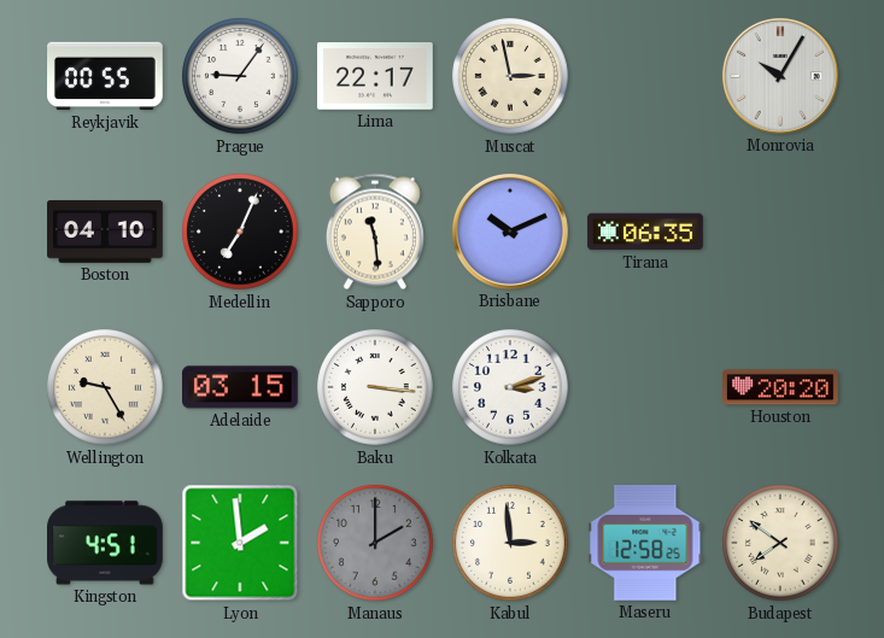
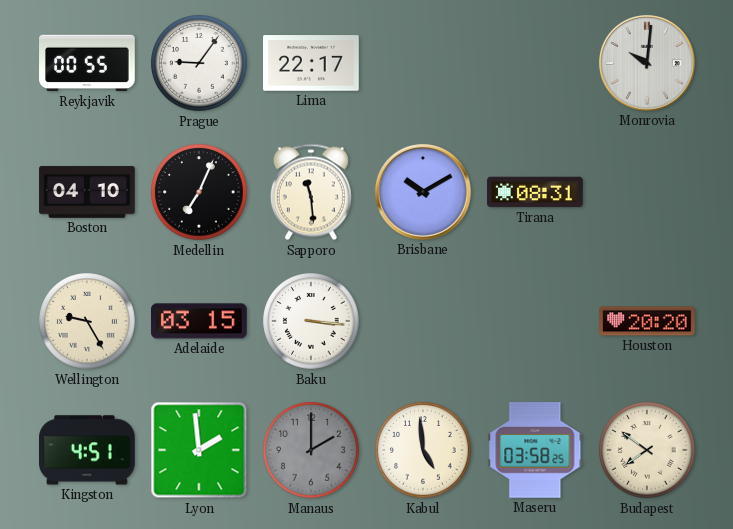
Muscat: 2:58 -> none (510, 76)
Monrovia: 10:05 -> 10:01 (647, 63)
Brisbane: 10:11 -> 10:10 (423, 192)
Tirana: 06:35 -> 08:31 (535, 192)
Kolkata: 3:12 -> none (510, 387)
Kabul: 2:59 -> 4:59 (423, 450)
Maseru: 12:58 -> 03:58 (535, 451)
